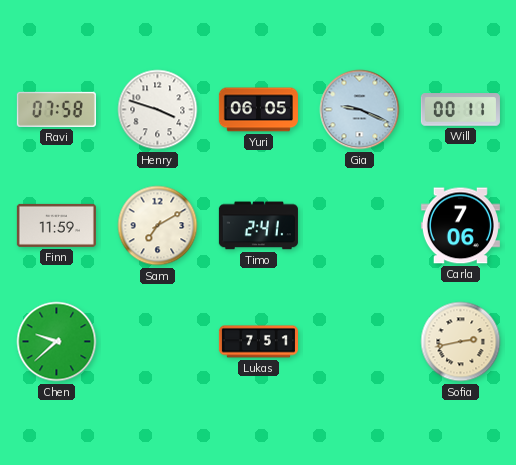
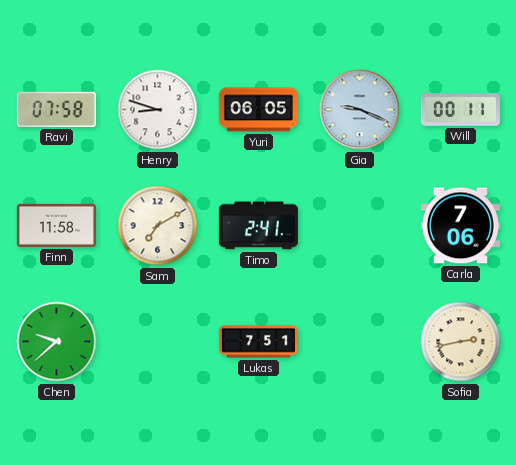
Henry: 3:48 -> 8:48 (158, 110)
Finn: 11:59 -> 11:58 (56, 225)
